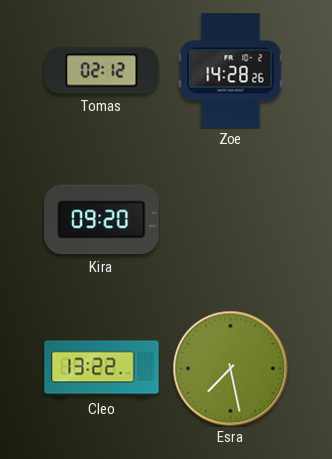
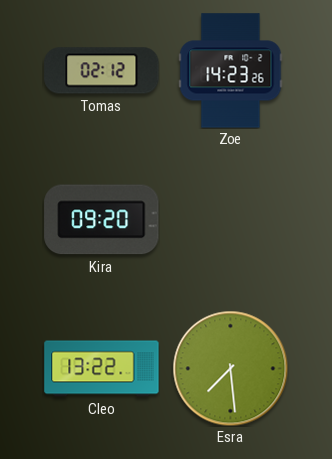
Zoe: 14:28 -> 14:23 (231, 71)
Esra: 7:28 -> 7:29 (230, 368)
